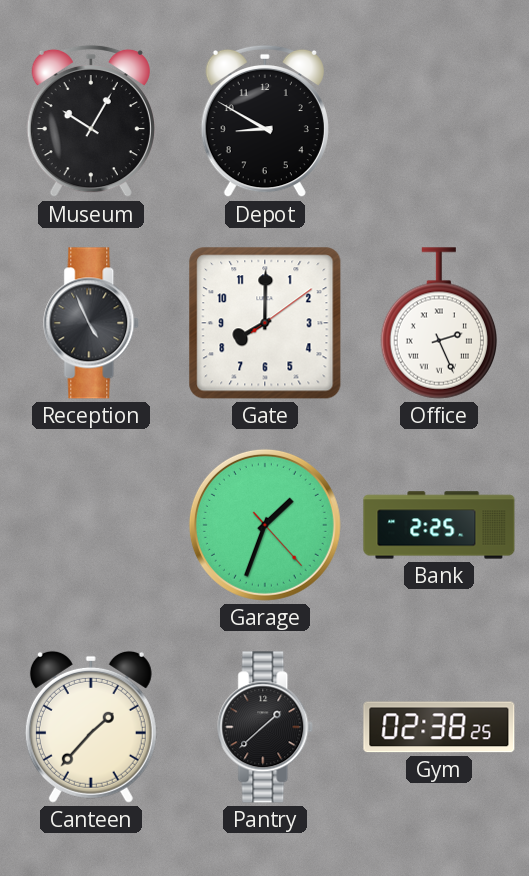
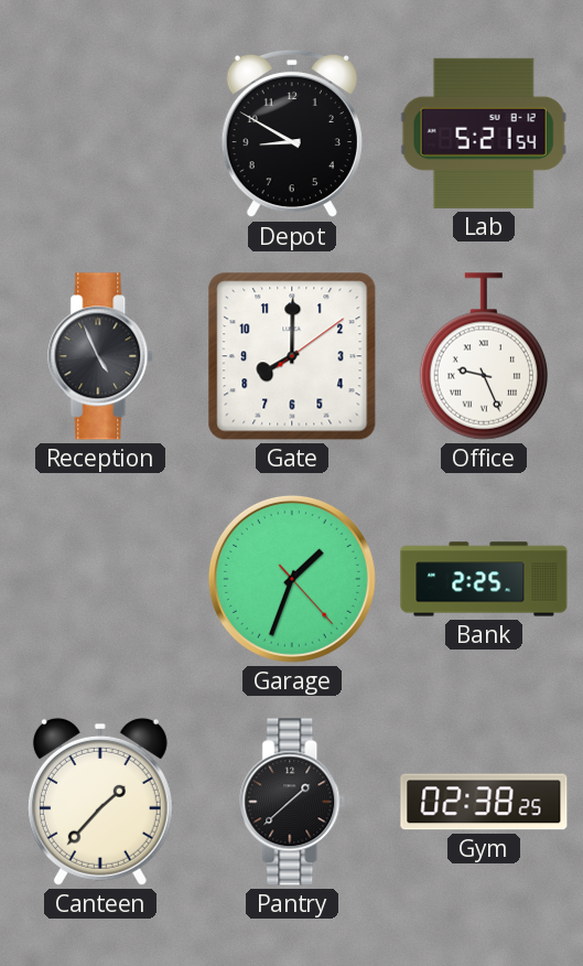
Museum: 10:05 -> none (91, 121)
Lab: none -> 5:21 (484, 133)
Office: 2:26 -> 9:26 (483, 356)
